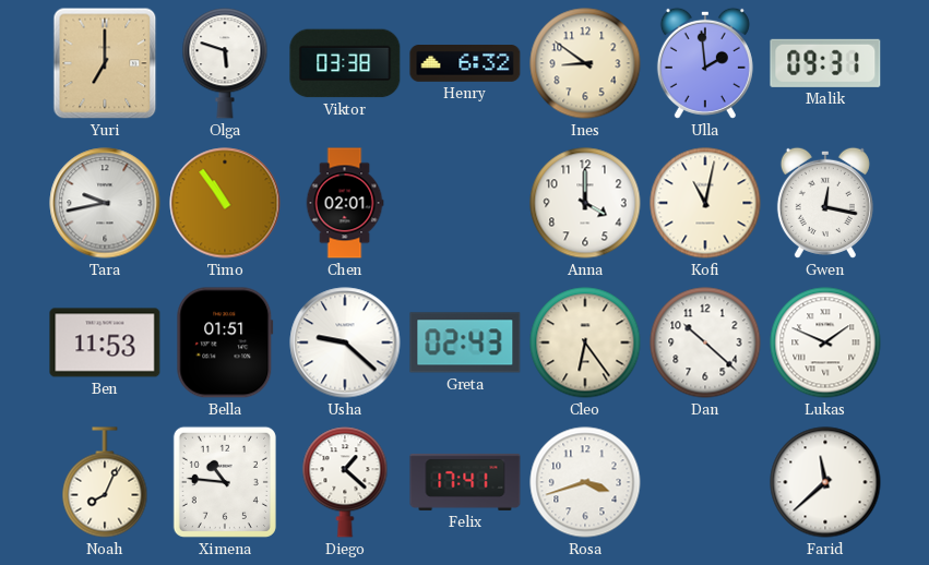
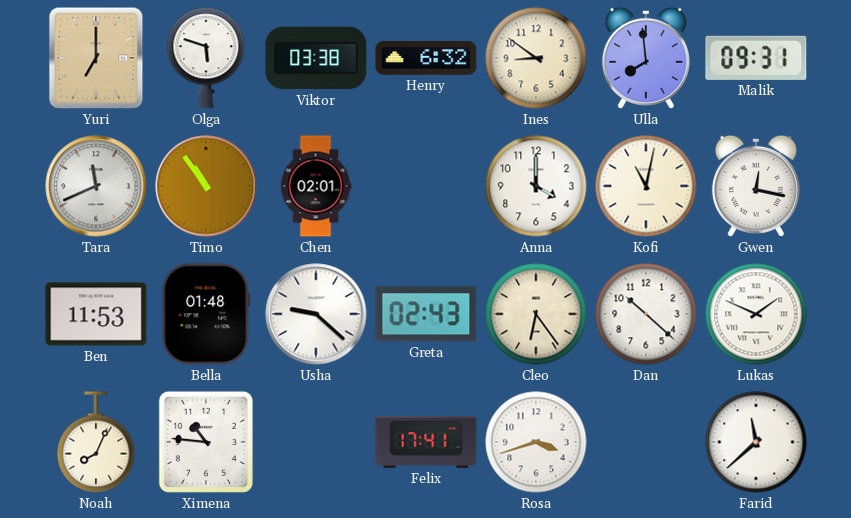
Ulla: 1:59 -> 7:59 (646, 58)
Tara: 9:43 -> 11:41 (96, 186)
Bella: 01:51 -> 01:48 (206, 314)
Diego: 1:22 -> none (345, 482)
